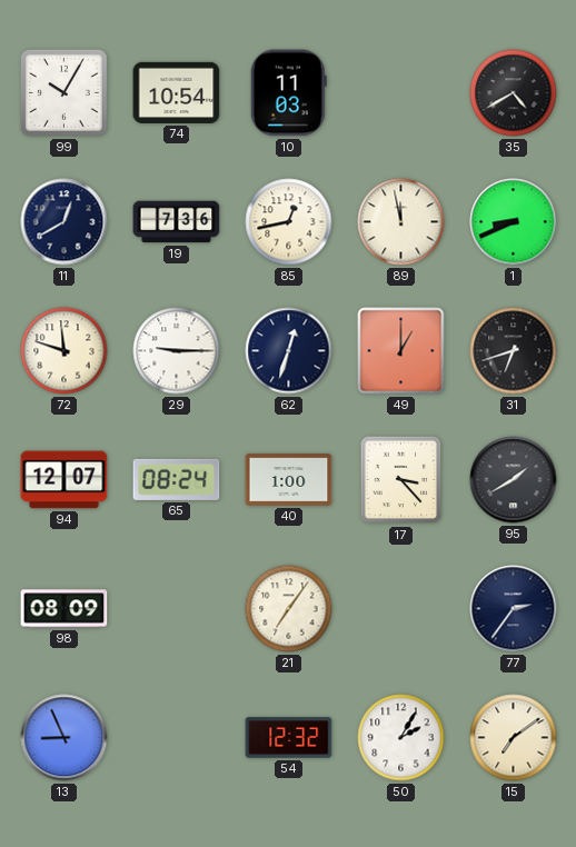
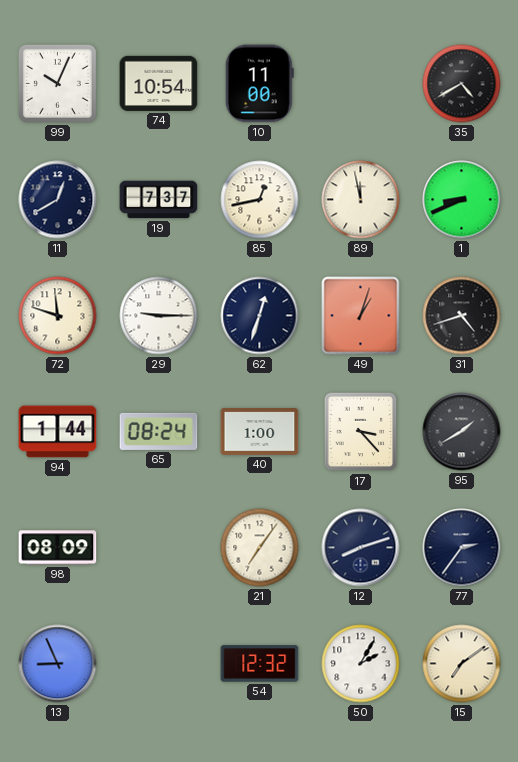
99: 10:05 -> 10:04 (57, 83)
10: 11:03 -> 11:00 (259, 84)
19: 7:36 -> 7:37 (159, 200)
49: 1:00 -> 1:03 (361, 316)
31: 6:42 -> 4:42 (462, 316)
94: 12:07 -> 1:44 (58, 432)
12: none -> 8:12 (361, 548)
